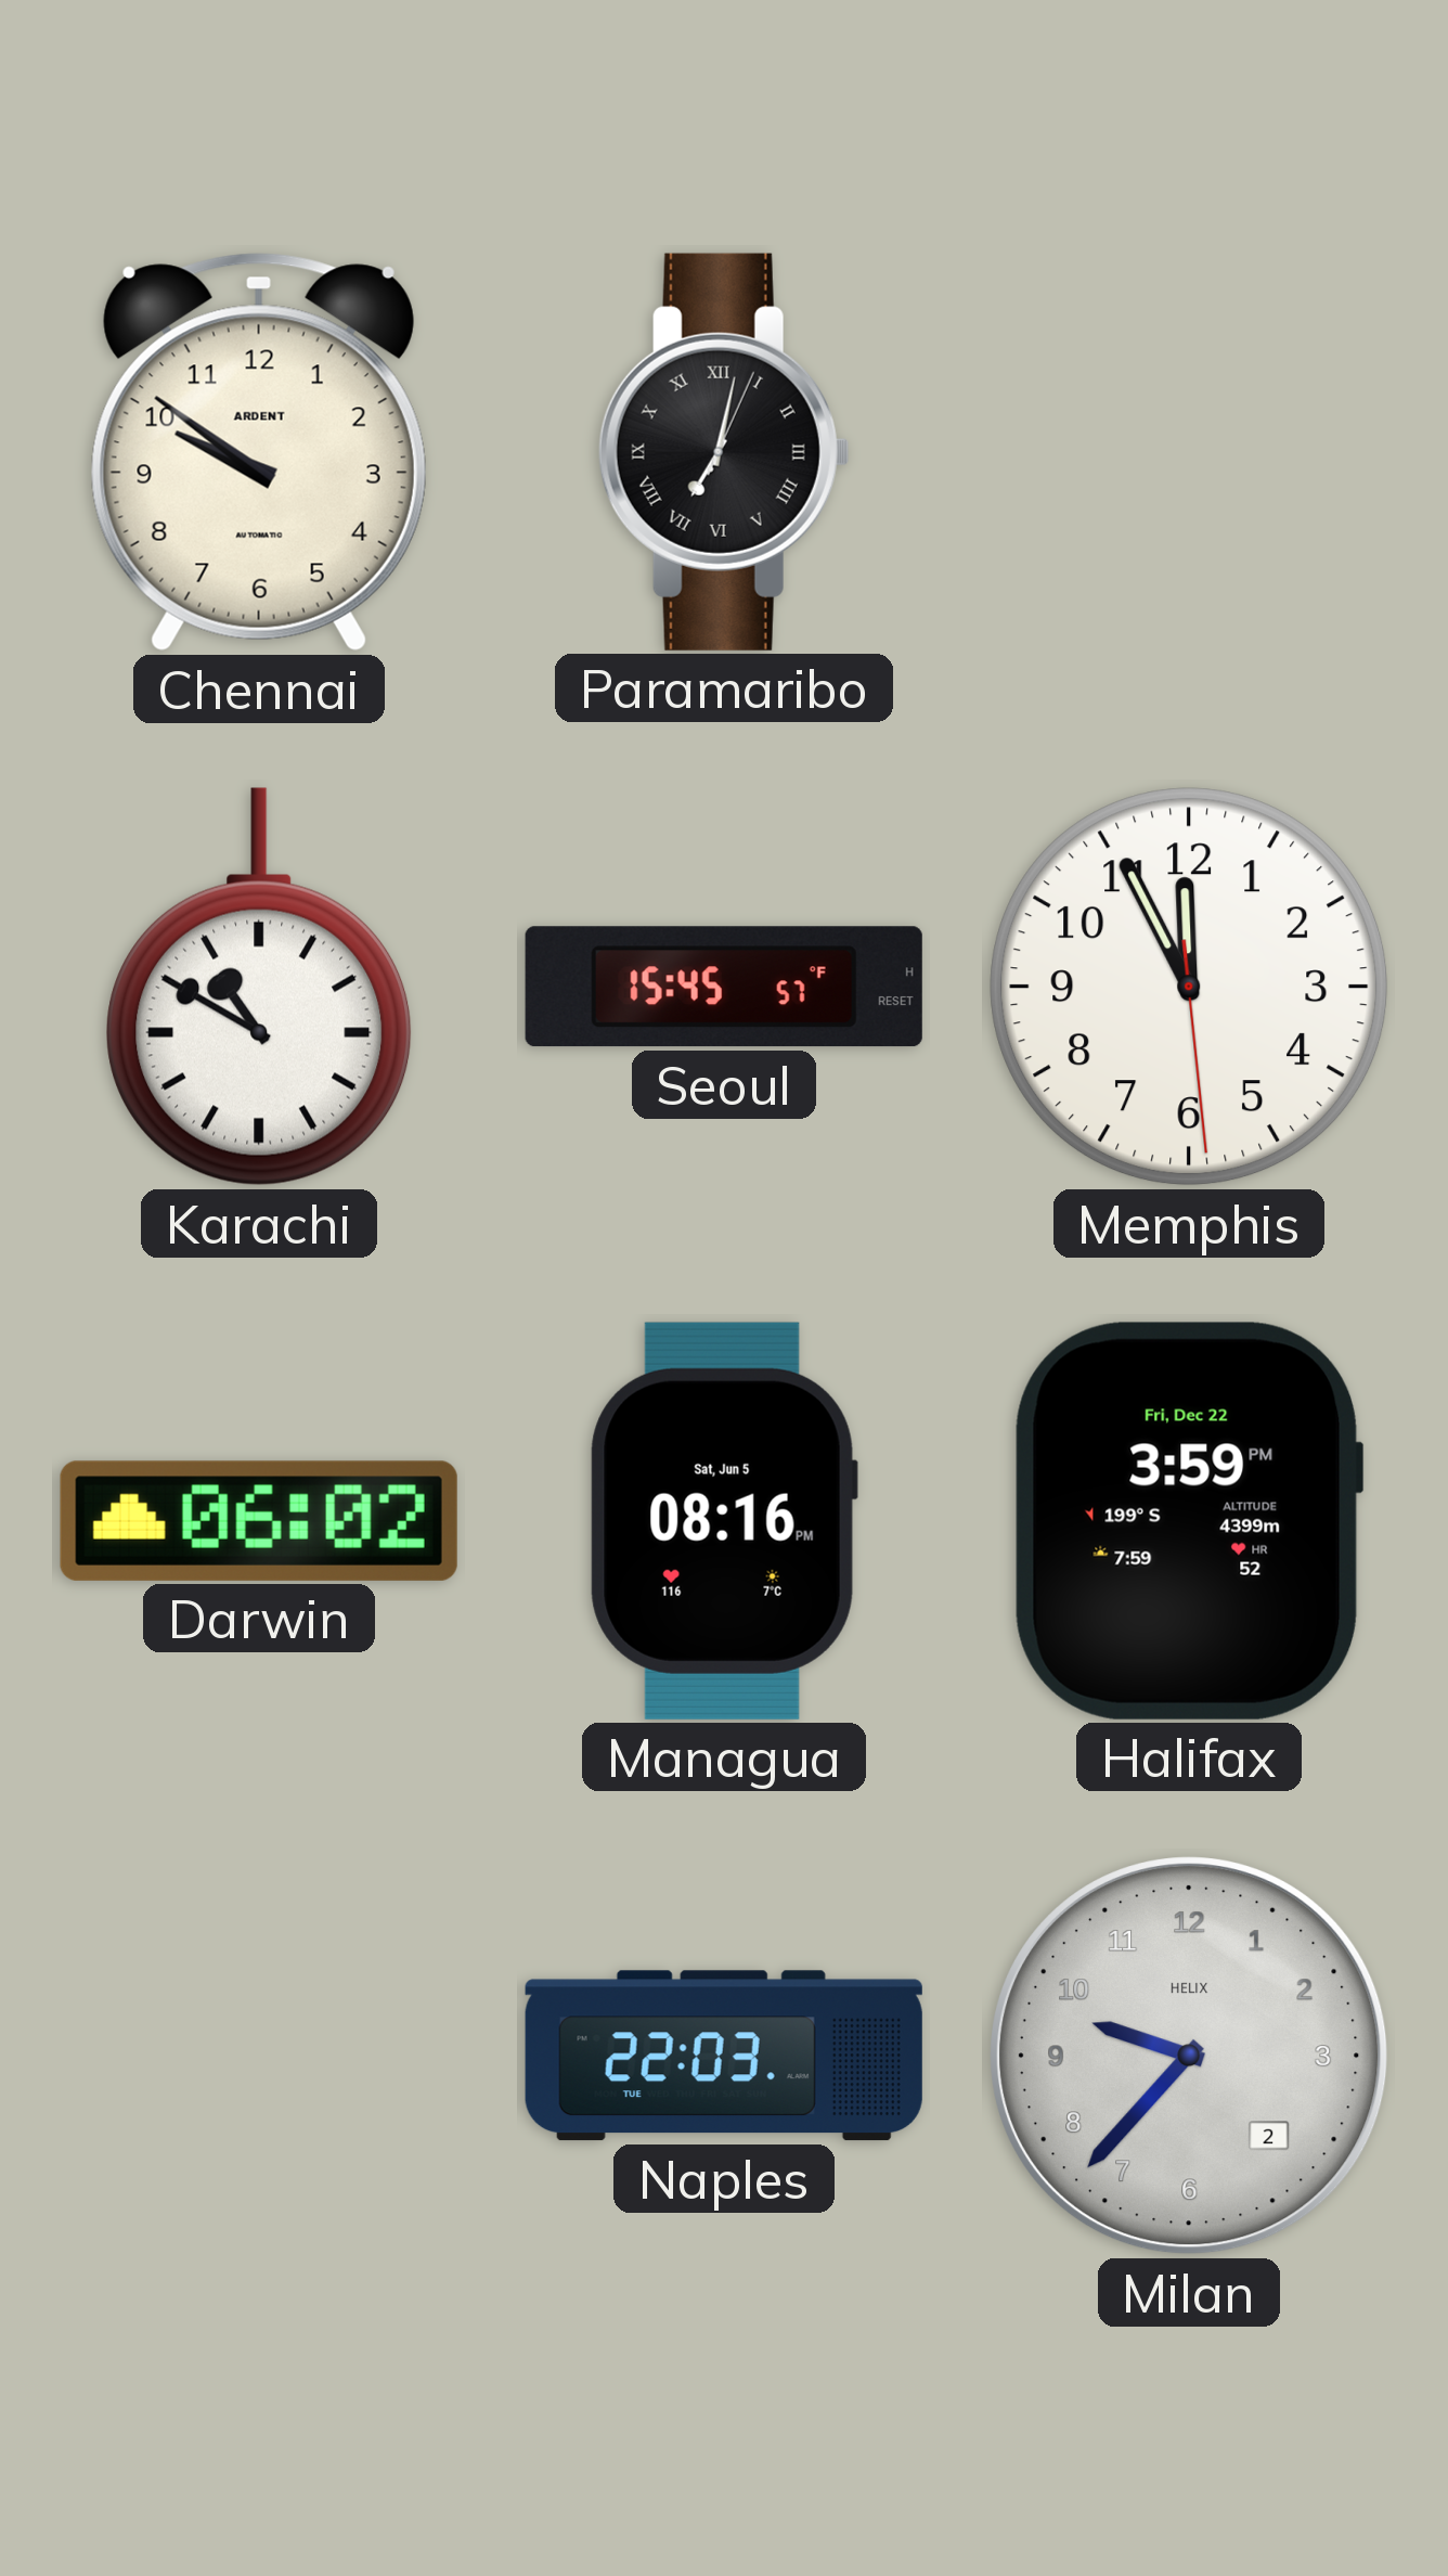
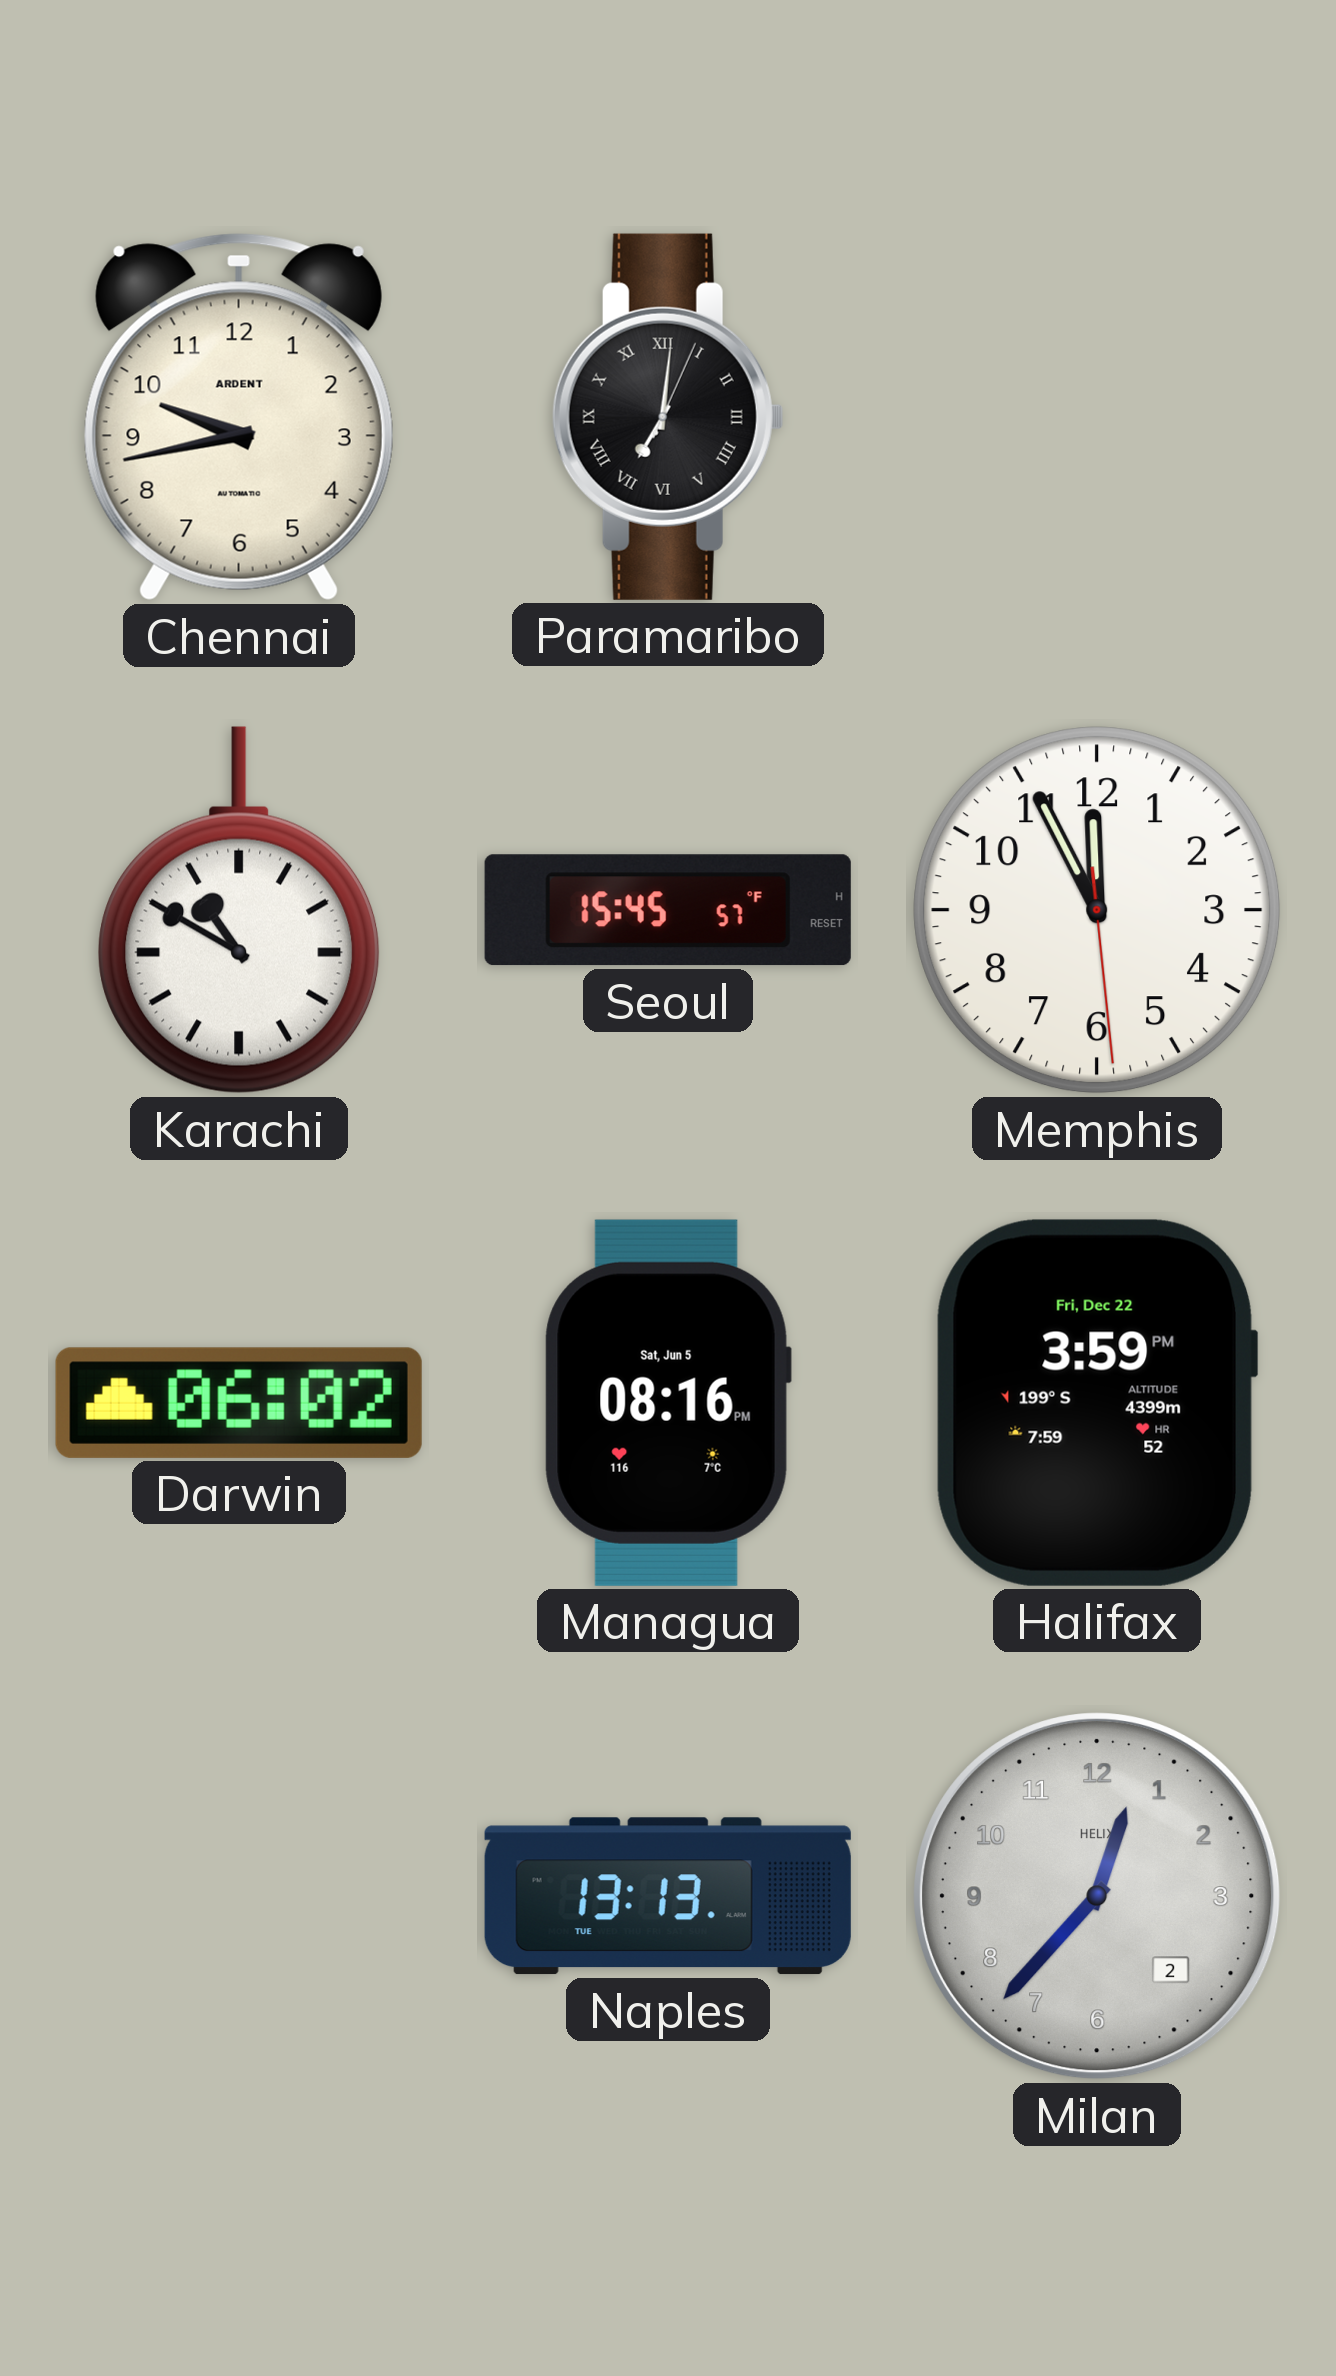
Chennai: 9:51 -> 9:43 (239, 417)
Paramaribo: 7:02 -> 7:01 (668, 417)
Naples: 22:03 -> 13:13 (668, 1896)
Milan: 9:37 -> 12:37 (1097, 1896)
